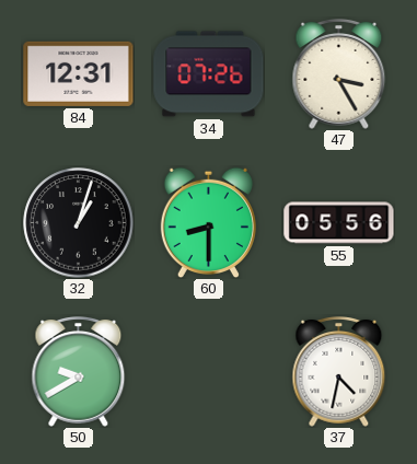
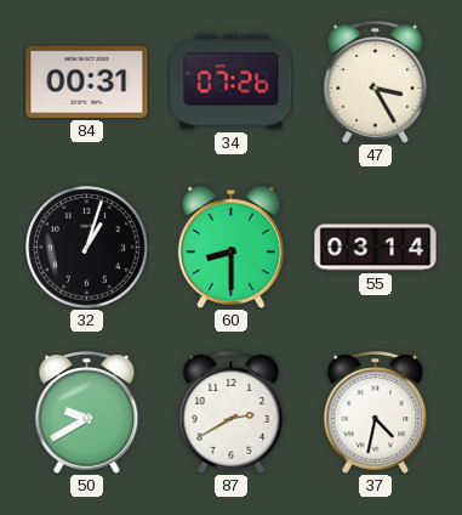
84: 12:31 -> 00:31 (87, 81)
55: 05:56 -> 03:14 (376, 248)
87: none -> 2:40 (232, 413)
